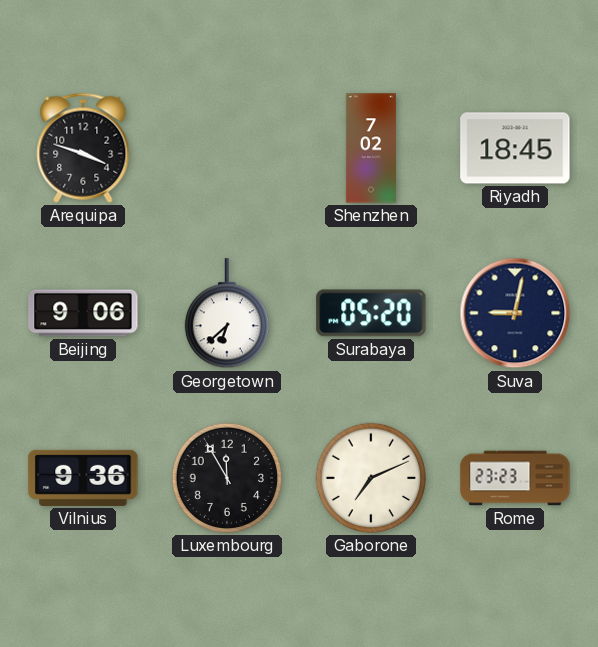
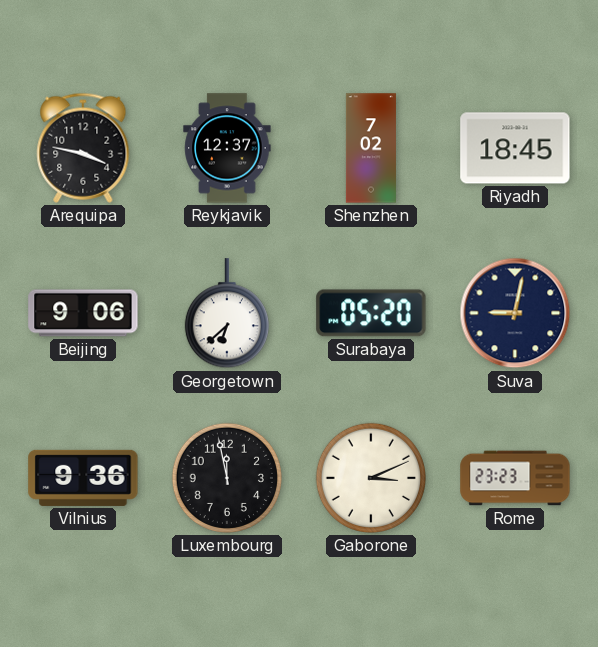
Arequipa: 3:48 -> 3:47 (83, 148)
Reykjavik: none -> 12:37 (227, 148)
Luxembourg: 11:55 -> 11:58 (227, 478)
Gaborone: 7:11 -> 3:11 (371, 478)
